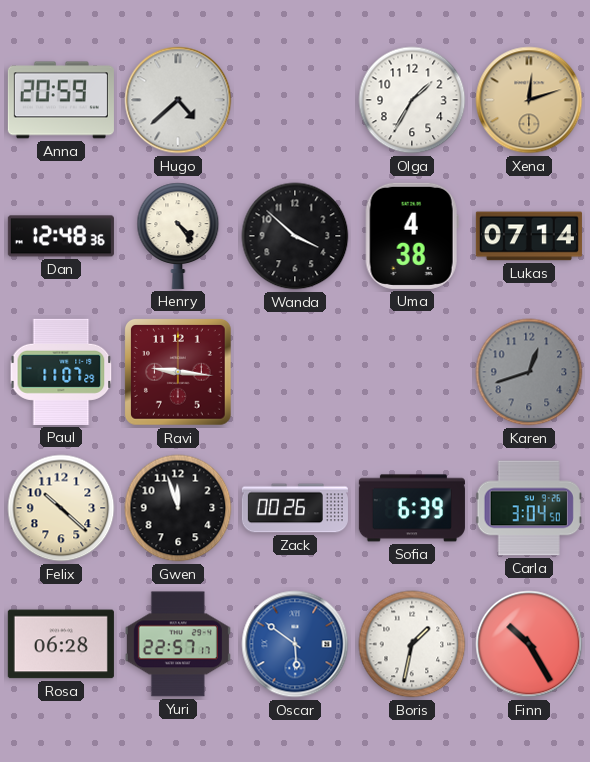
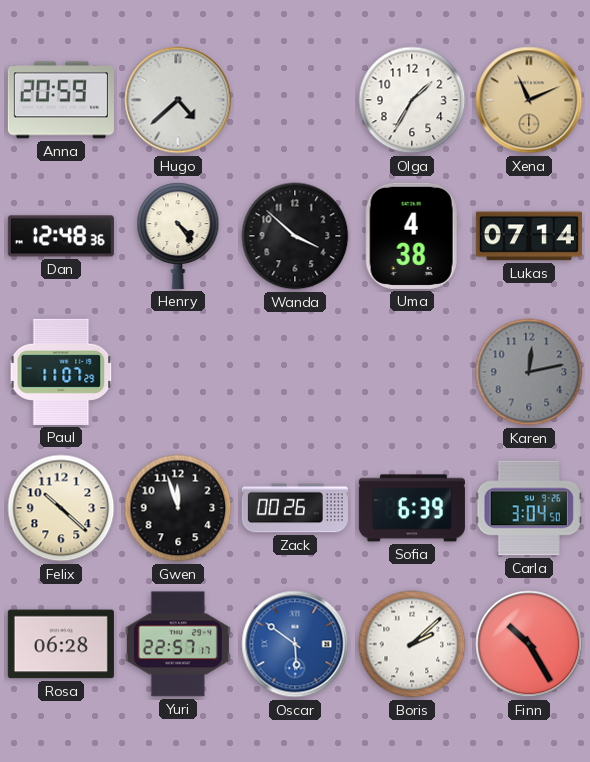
Xena: 12:12 -> 11:11 (529, 100)
Ravi: 9:16 -> none (178, 372)
Karen: 12:42 -> 12:13 (529, 372)
Boris: 1:32 -> 2:08 (412, 644)
